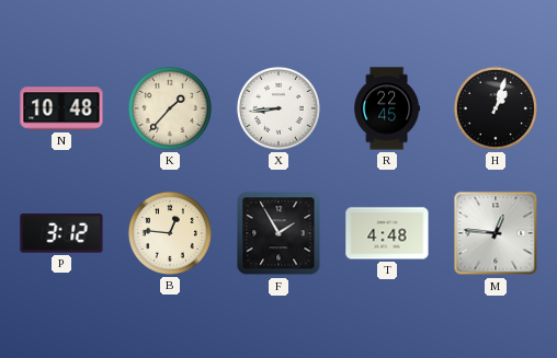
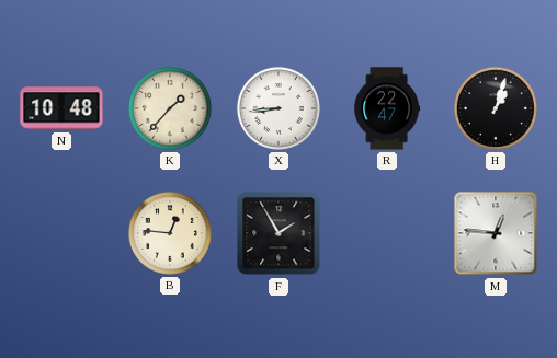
R: 22:45 -> 22:47 (387, 108)
P: 3:12 -> none (61, 233)
T: 4:48 -> none (387, 233)
